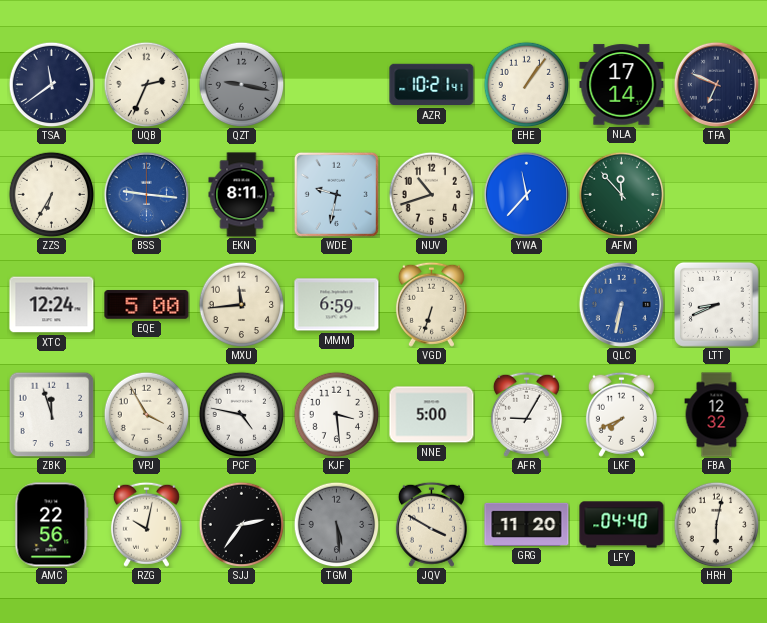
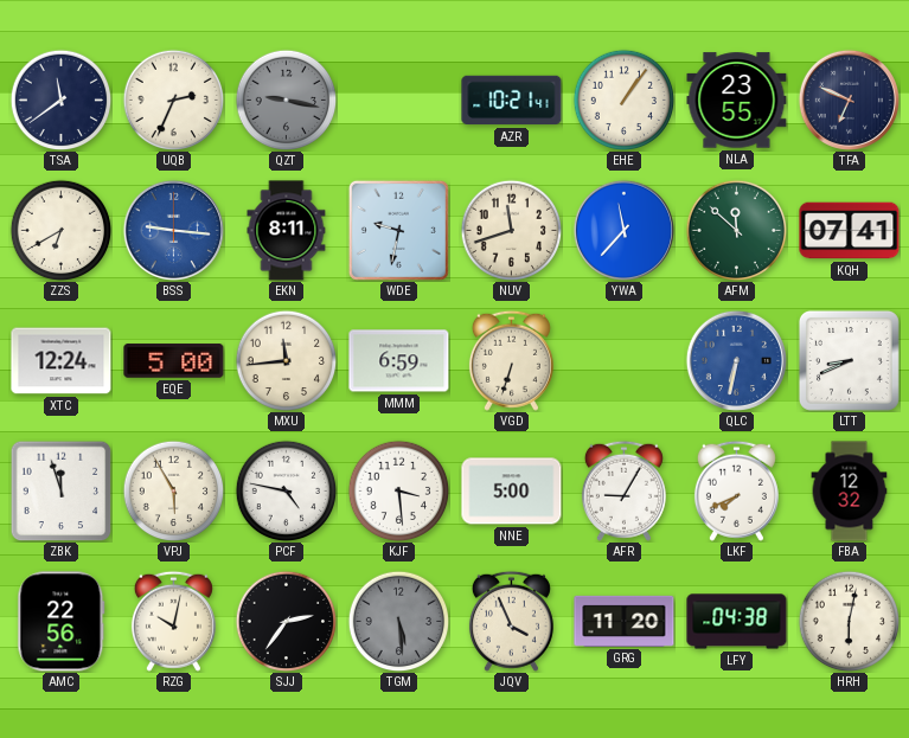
NLA: 17:14 -> 23:55 (737, 101)
ZZS: 6:35 -> 6:40 (60, 230)
NUV: 10:42 -> 11:42 (511, 230)
AFM: 11:53 -> 11:52 (736, 230)
KQH: none -> 07:41 (850, 231)
VPJ: 3:55 -> 5:55 (173, 490)
JQV: 3:50 -> 3:56 (511, 621)
LFY: 04:40 -> 04:38 (737, 622)
